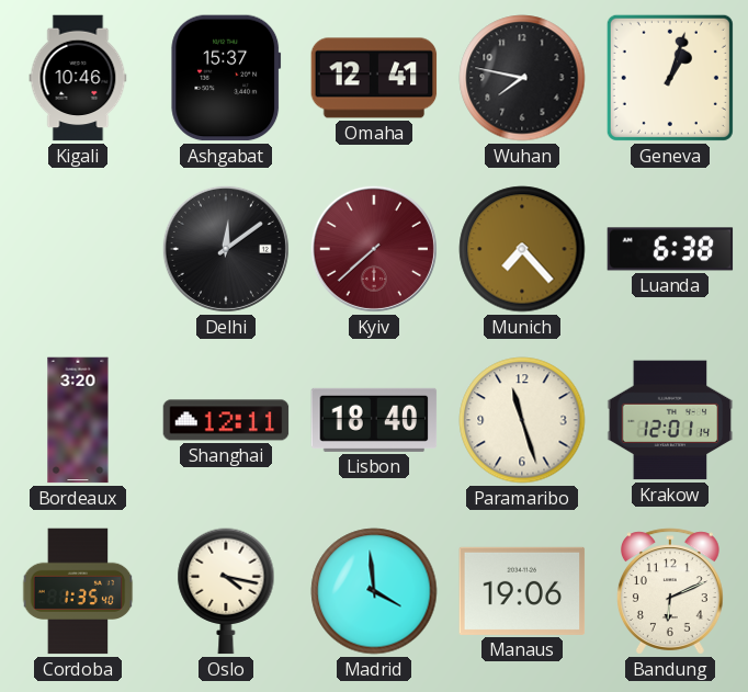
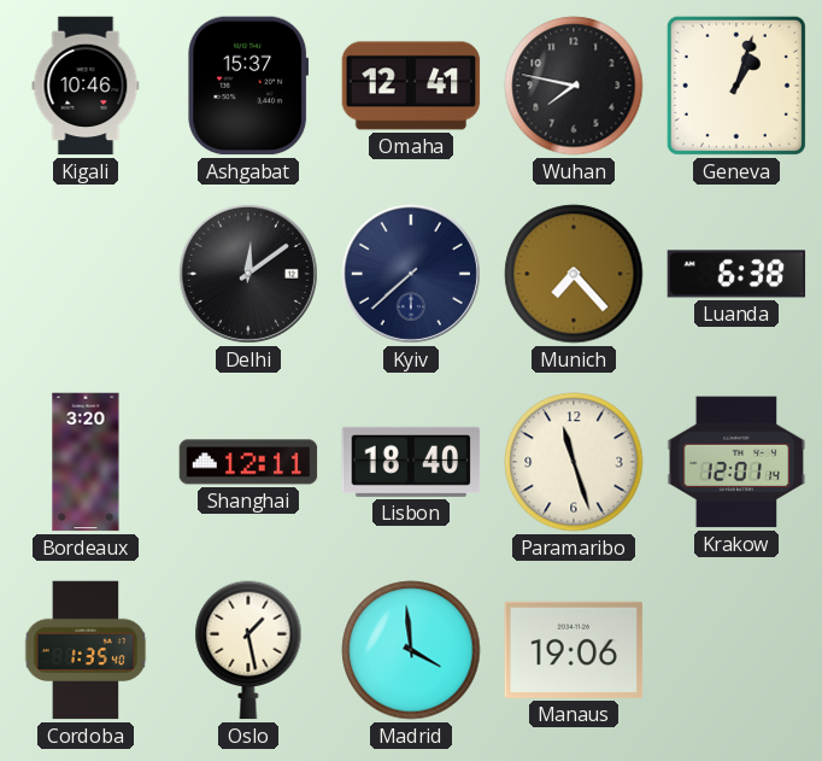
Kyiv dial: burgundy -> navy (411, 274)
Oslo: 4:17 -> 1:28 (248, 650)
Bandung: 6:11 -> none (670, 591)
